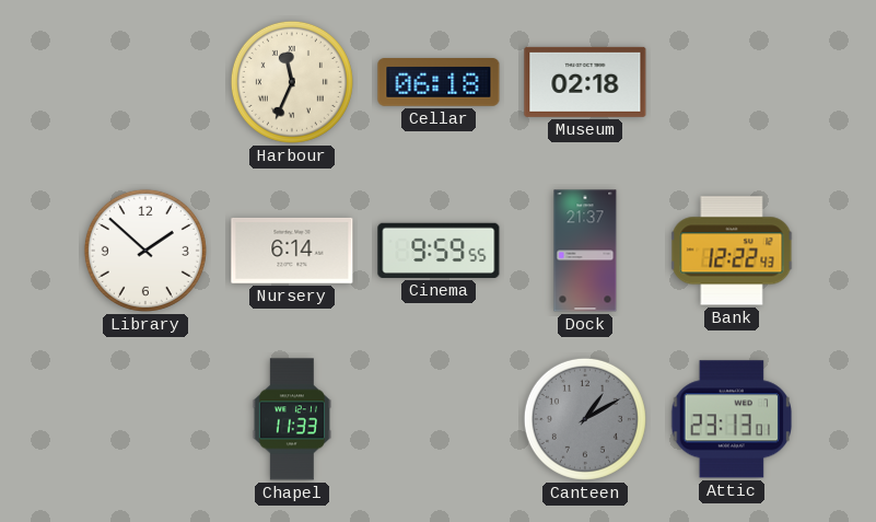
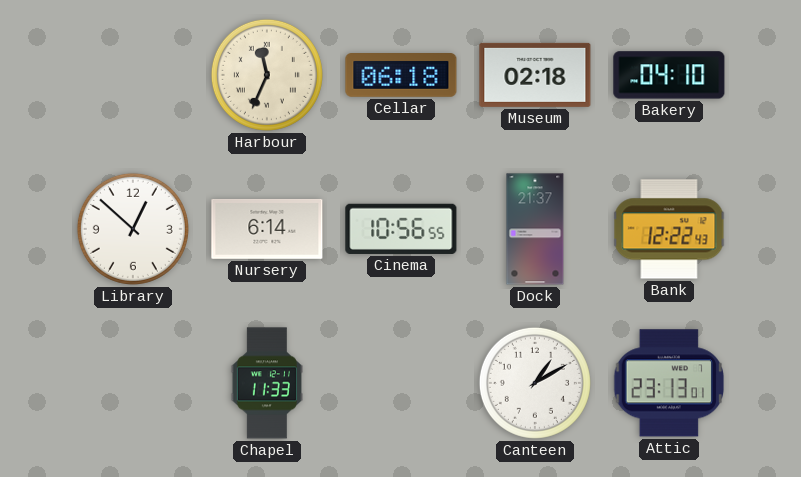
Bakery: none -> 04:10 (669, 75)
Library: 1:52 -> 12:52 (133, 229)
Cinema: 9:59 -> 10:56 (401, 229)
Canteen dial: grey -> white (535, 383)
